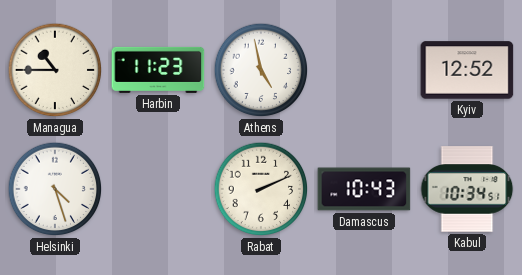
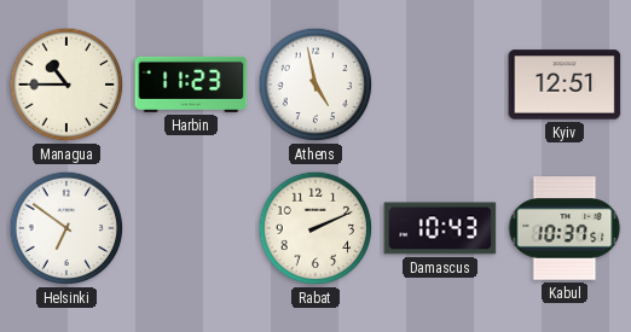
Kyiv: 12:52 -> 12:51 (565, 85)
Helsinki: 4:27 -> 6:51 (66, 228)
Kabul: 10:34 -> 10:37 (565, 228)
